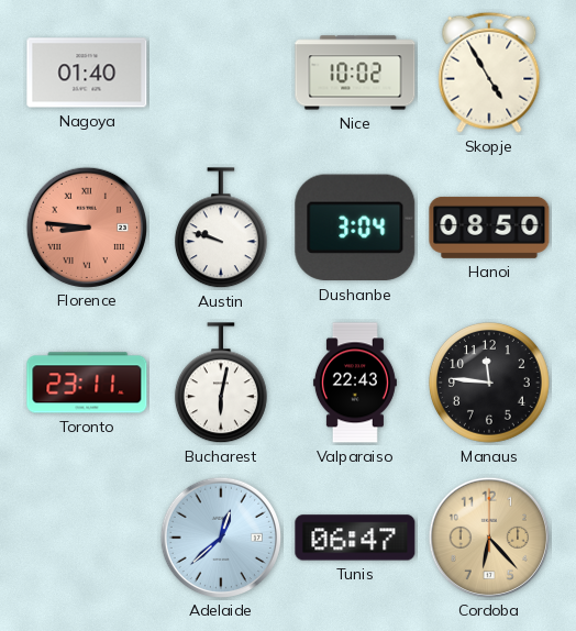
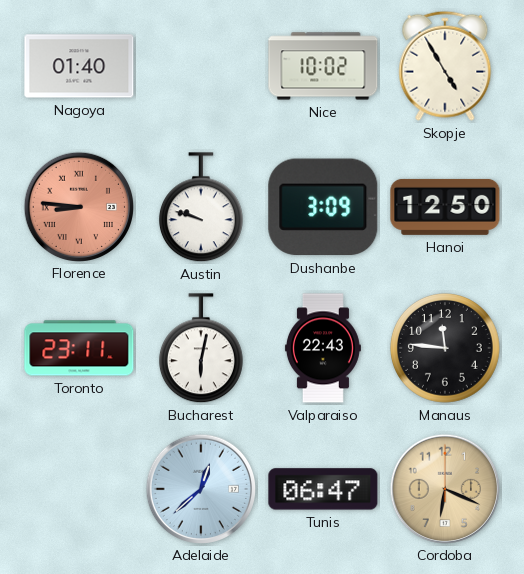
Dushanbe: 3:04 -> 3:09 (323, 207)
Hanoi: 08:50 -> 12:50 (445, 207)
Cordoba: 6:23 -> 6:19 (444, 488)
